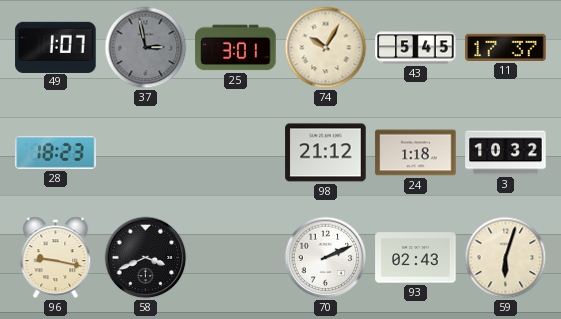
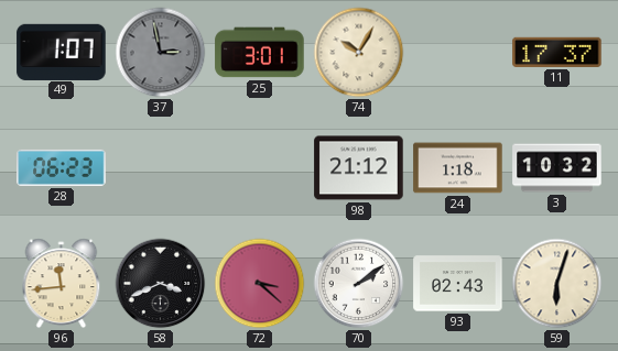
43: 5:45 -> none (416, 48)
28: 18:23 -> 06:23 (62, 167)
96: 9:17 -> 11:44 (62, 284)
72: none -> 3:22 (260, 284)
70: 2:11 -> 2:09 (359, 284)
